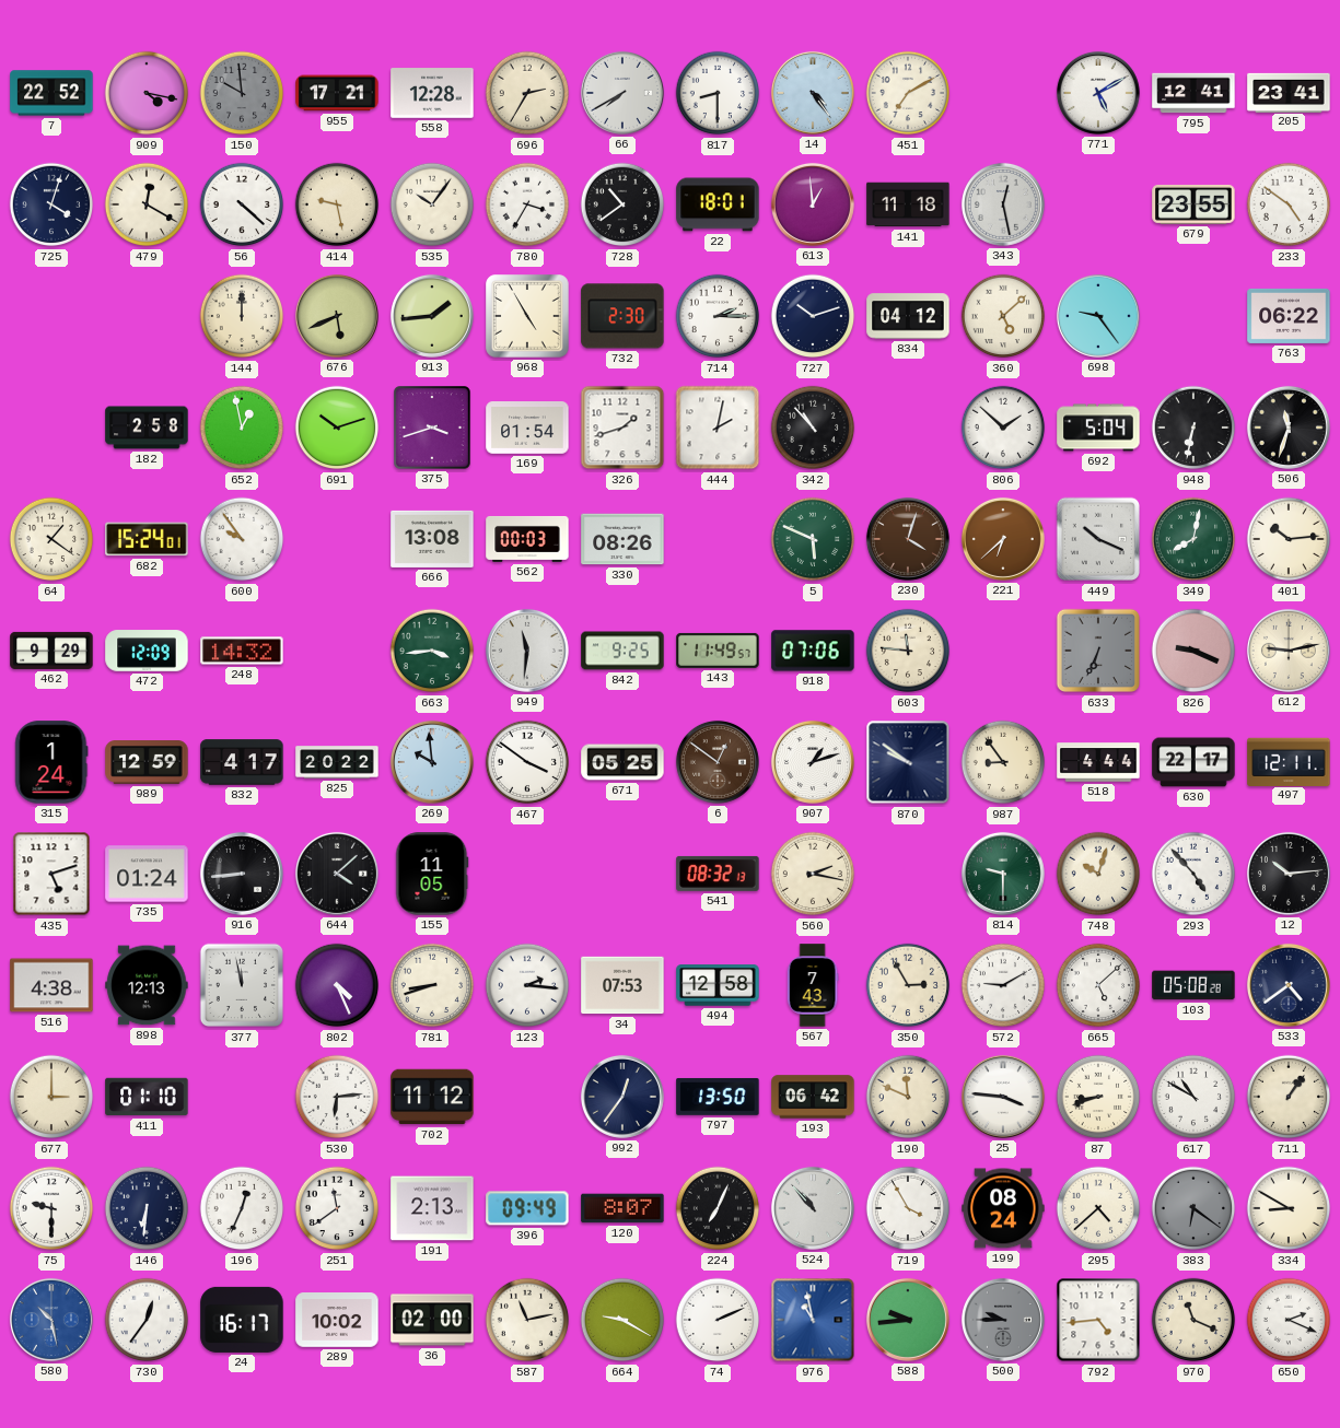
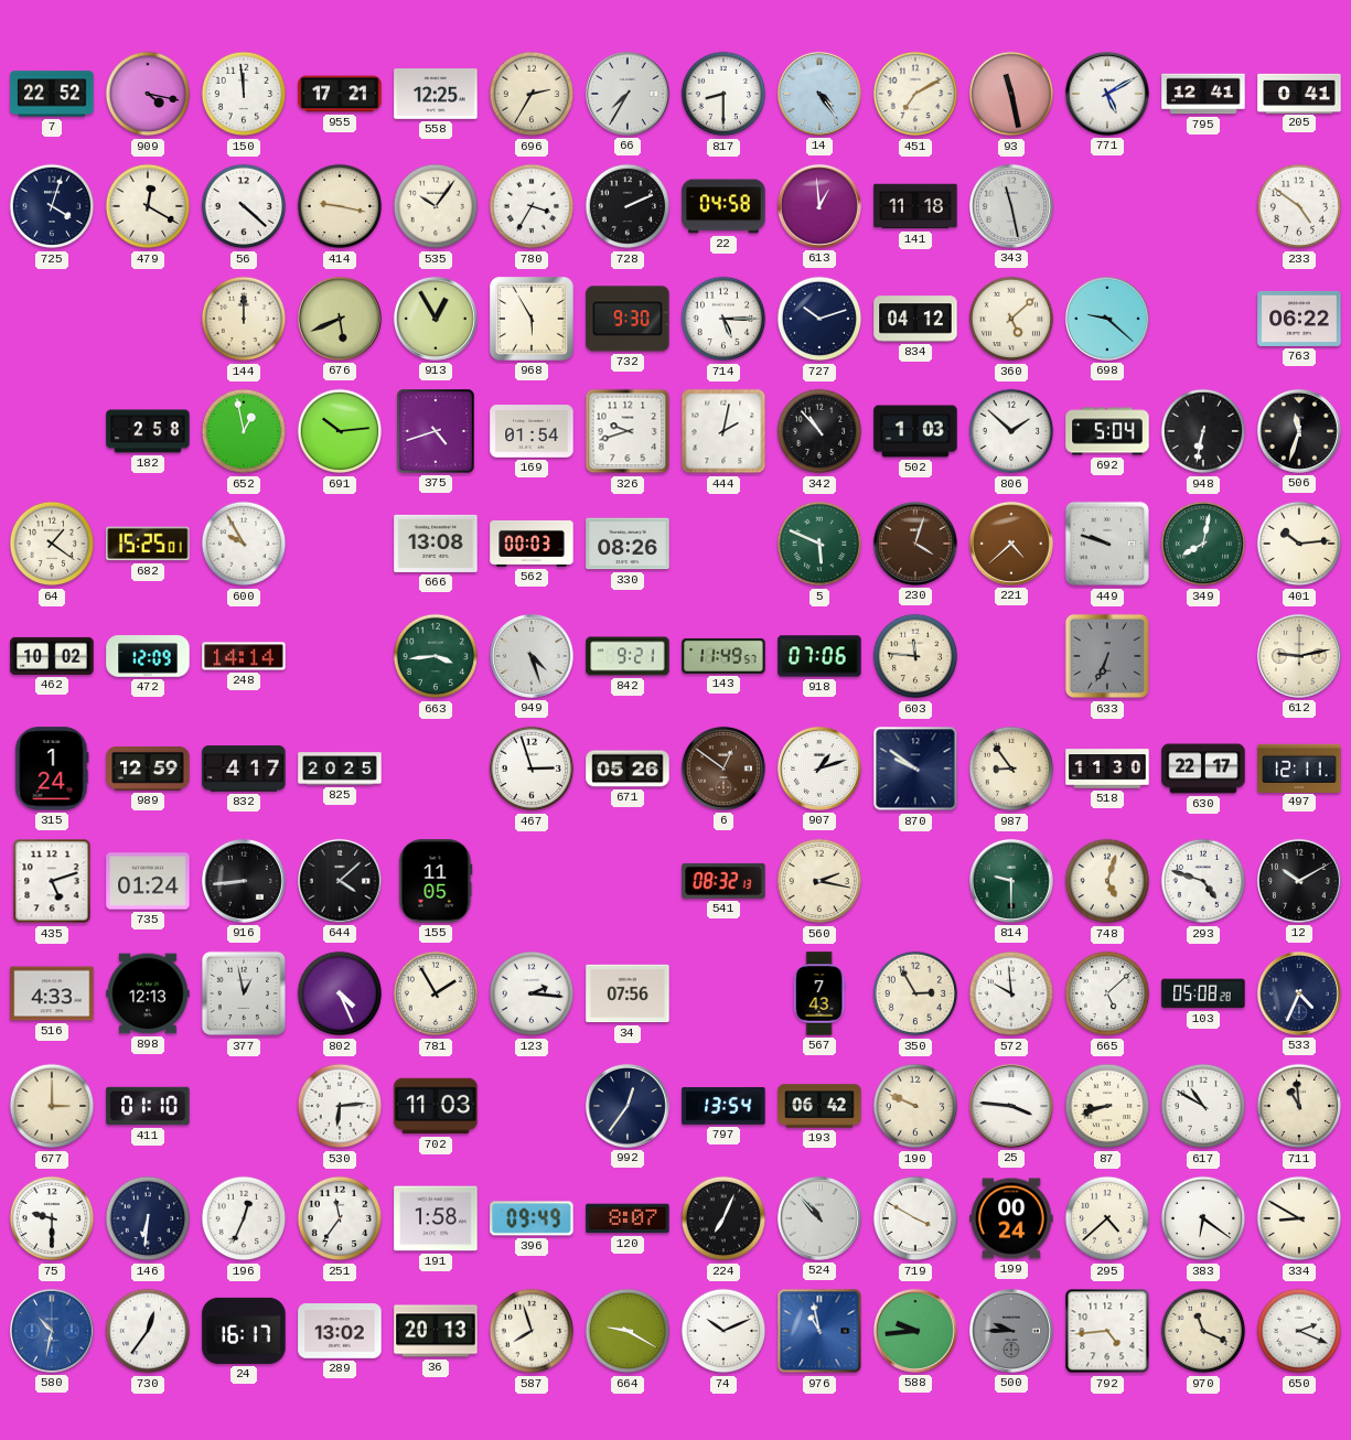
150: 9:59 -> 11:59 (244, 94)
150 dial: grey -> white (244, 94)
558: 12:28 -> 12:25 (436, 94)
66: 7:40 -> 7:35 (628, 94)
93: none -> 11:28 (1011, 94)
205: 23:41 -> 0:41 (1299, 93)
414: 9:28 -> 9:17 (340, 206)
728: 10:39 -> 2:11 (628, 206)
22: 18:01 -> 04:58 (723, 206)
343: 12:28 -> 11:28 (1011, 206)
679: 23:55 -> none (1193, 204)
913: 1:44 -> 12:55 (436, 319)
968: 4:55 -> 5:55 (532, 319)
732: 2:30 -> 9:30 (628, 319)
714: 2:15 -> 5:15 (723, 319)
698: 9:24 -> 9:22 (1107, 319)
691: 10:12 -> 10:14 (340, 431)
375: 3:42 -> 4:42 (437, 431)
326: 1:42 -> 9:42 (628, 431)
502: none -> 1:03 (915, 431)
682: 15:24 -> 15:25 (148, 544)
600: 9:54 -> 9:55 (244, 544)
221: 6:38 -> 4:38 (1011, 544)
449: 10:19 -> 9:48 (1107, 544)
462: 9:29 -> 10:02 (52, 656)
248: 14:32 -> 14:14 (244, 656)
949: 11:31 -> 4:27 (532, 656)
842: 9:25 -> 9:21 (628, 656)
826: 9:19 -> none (1193, 651)
825: 20:22 -> 20:25 (340, 769)
269: 9:59 -> none (432, 762)
467: 3:51 -> 2:57 (532, 769)
671: 05:25 -> 05:26 (628, 769)
518: 4:44 -> 11:30 (1107, 769)
748: 10:03 -> 5:03 (1107, 881)
293: 4:53 -> 4:48 (1203, 881)
12: 10:14 -> 10:10 (1299, 881)
516: 4:38 -> 4:33 (52, 993)
377: 11:58 -> 12:58 (244, 993)
781: 8:42 -> 1:55 (436, 993)
34: 07:53 -> 07:56 (628, 993)
494: 12:58 -> none (718, 985)
572: 9:10 -> 9:59 (1011, 993)
533: 4:39 -> 4:34 (1299, 993)
702: 11:12 -> 11:03 (436, 1106)
797: 13:50 -> 13:54 (723, 1106)
190: 11:49 -> 9:49 (915, 1106)
711: 1:06 -> 10:59 (1299, 1106)
251: 11:39 -> 11:36 (340, 1218)
191: 2:13 -> 1:58 (436, 1218)
719: 3:55 -> 3:50 (915, 1218)
199: 08:24 -> 00:24 (1011, 1218)
383 dial: grey -> white (1203, 1218)
580: 10:28 -> 10:32 (52, 1331)
289: 10:02 -> 13:02 (340, 1332)
36: 02:00 -> 20:13 (436, 1331)
587: 11:13 -> 7:57 (532, 1331)
74: 2:11 -> 10:11 (723, 1331)
